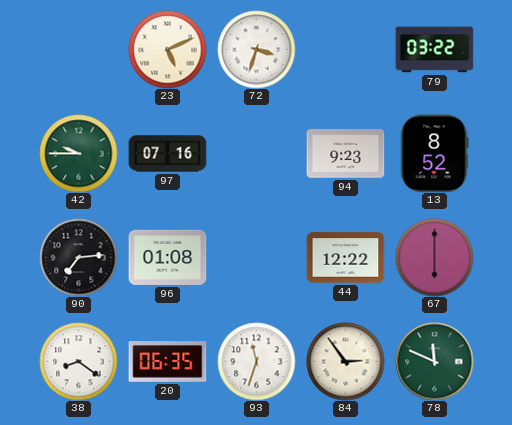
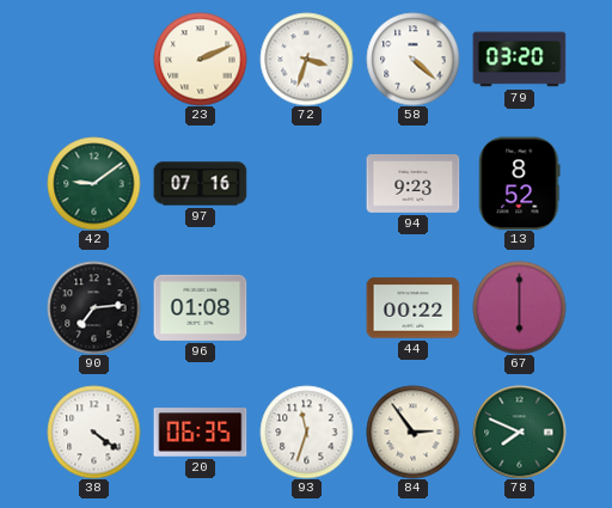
23: 5:11 -> 2:11 (200, 59)
58: none -> 4:22 (412, 59)
79: 03:22 -> 03:20 (519, 60)
42: 9:45 -> 9:09 (93, 183)
44: 12:22 -> 00:22 (412, 308)
38: 8:21 -> 4:21 (93, 432)
78: 11:49 -> 7:49 (519, 432)
